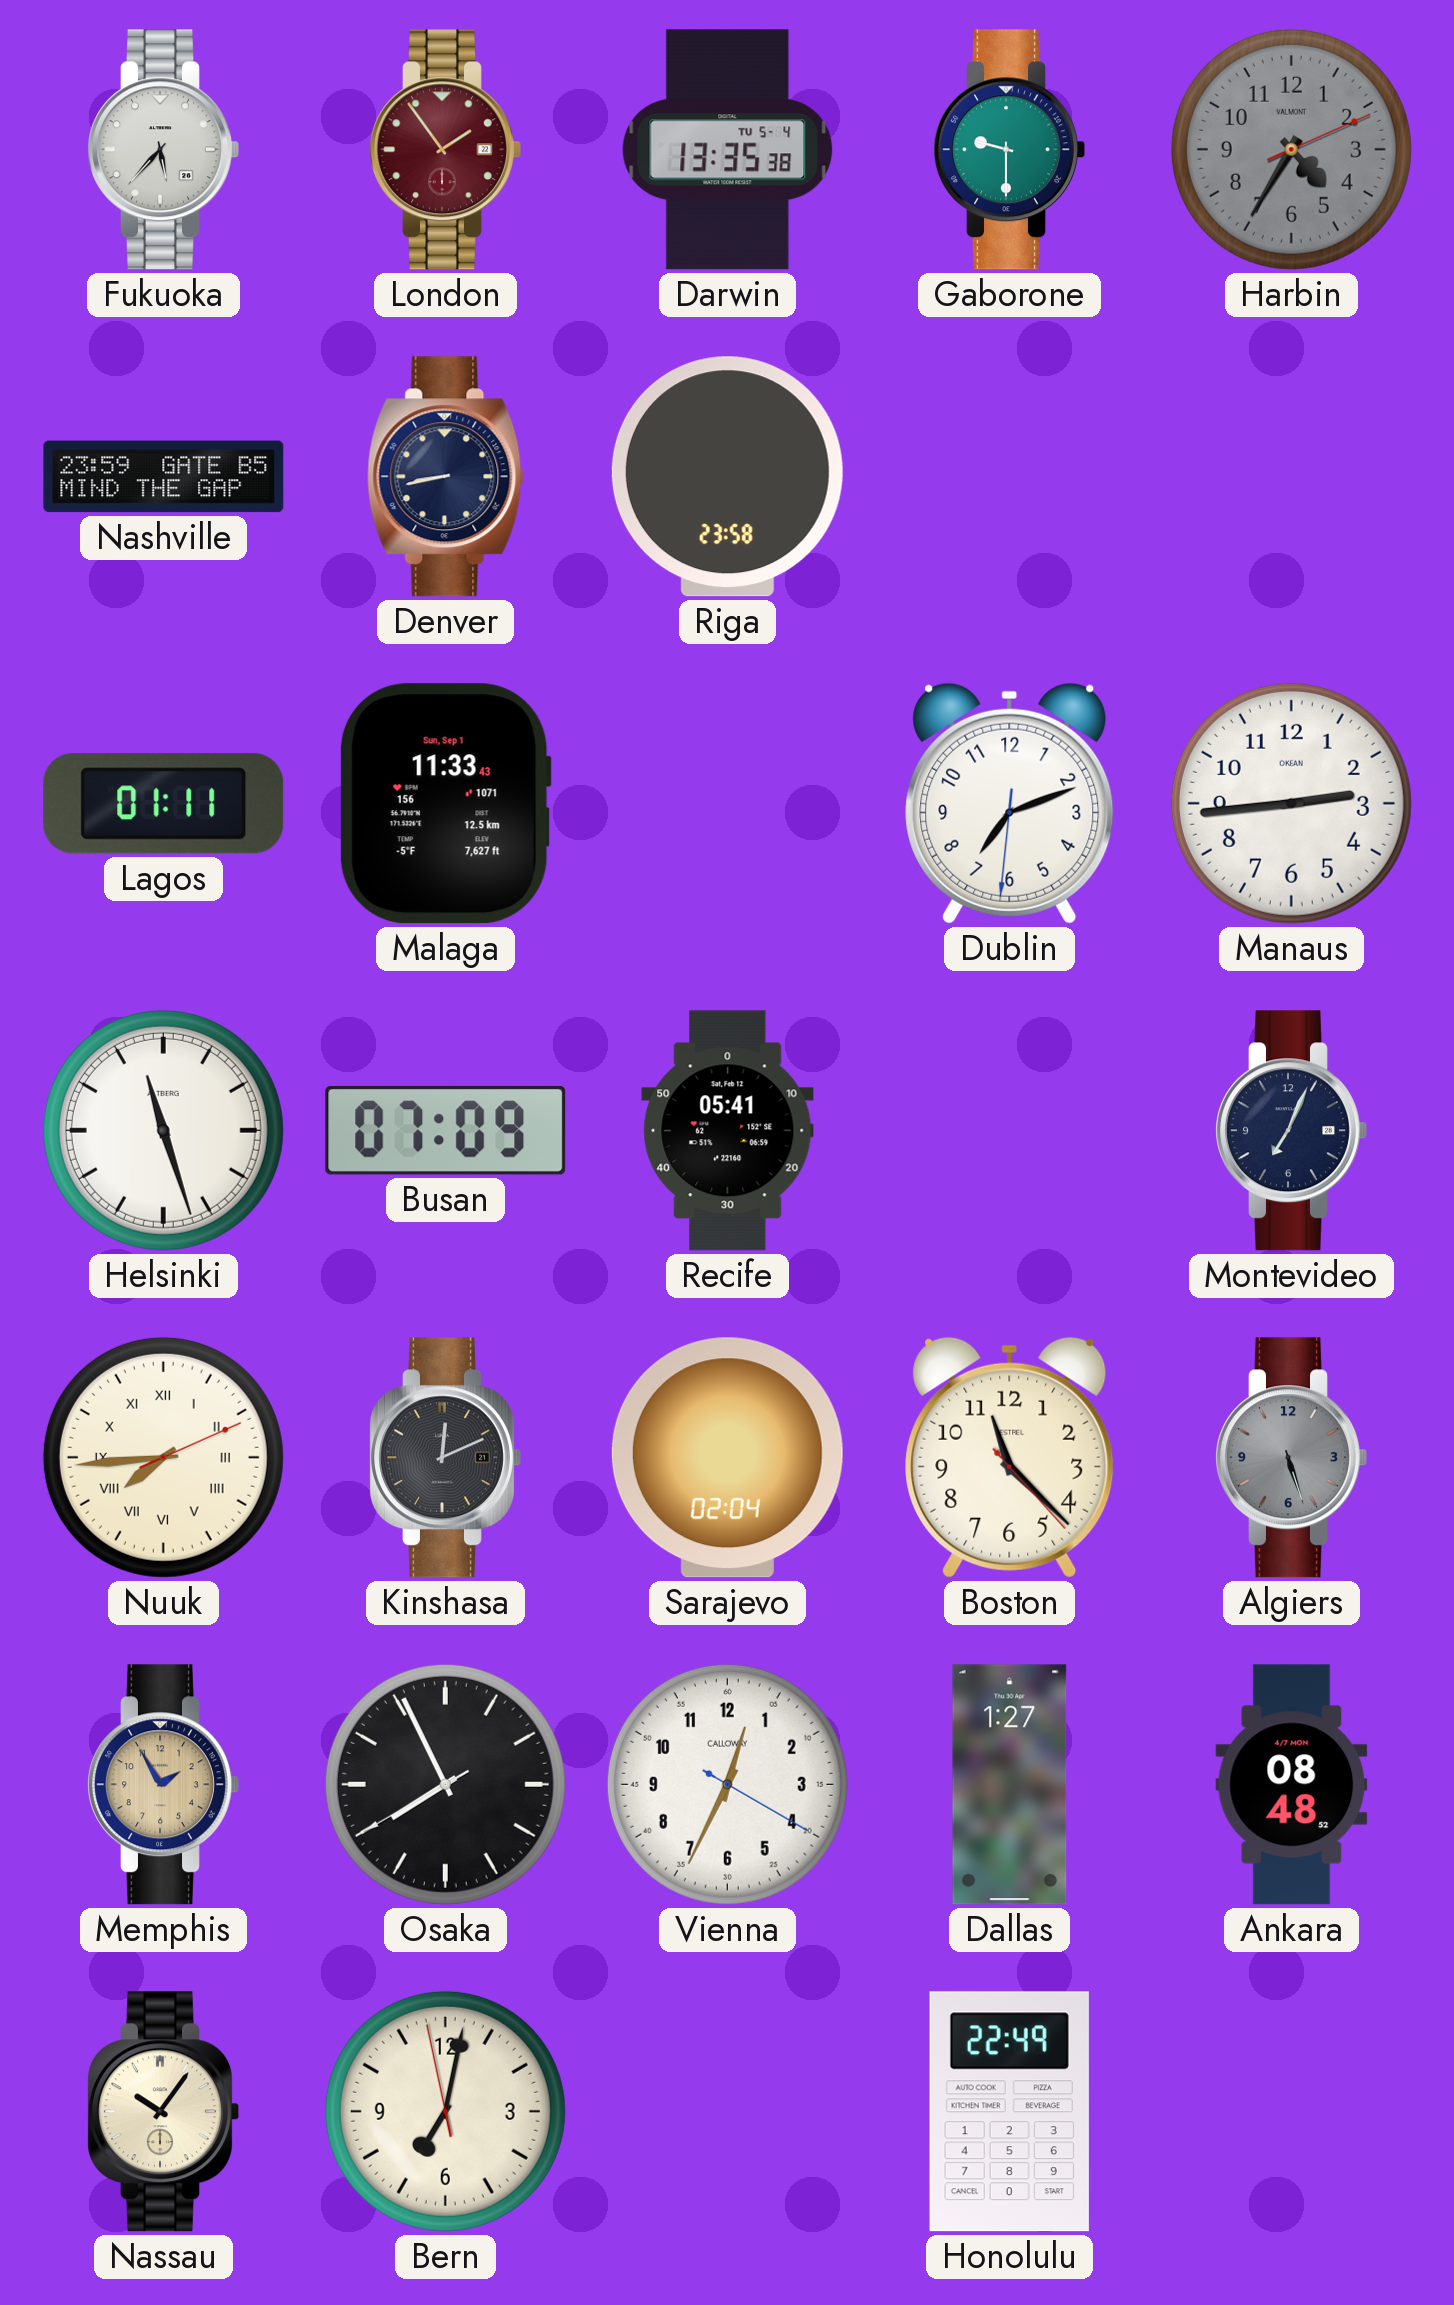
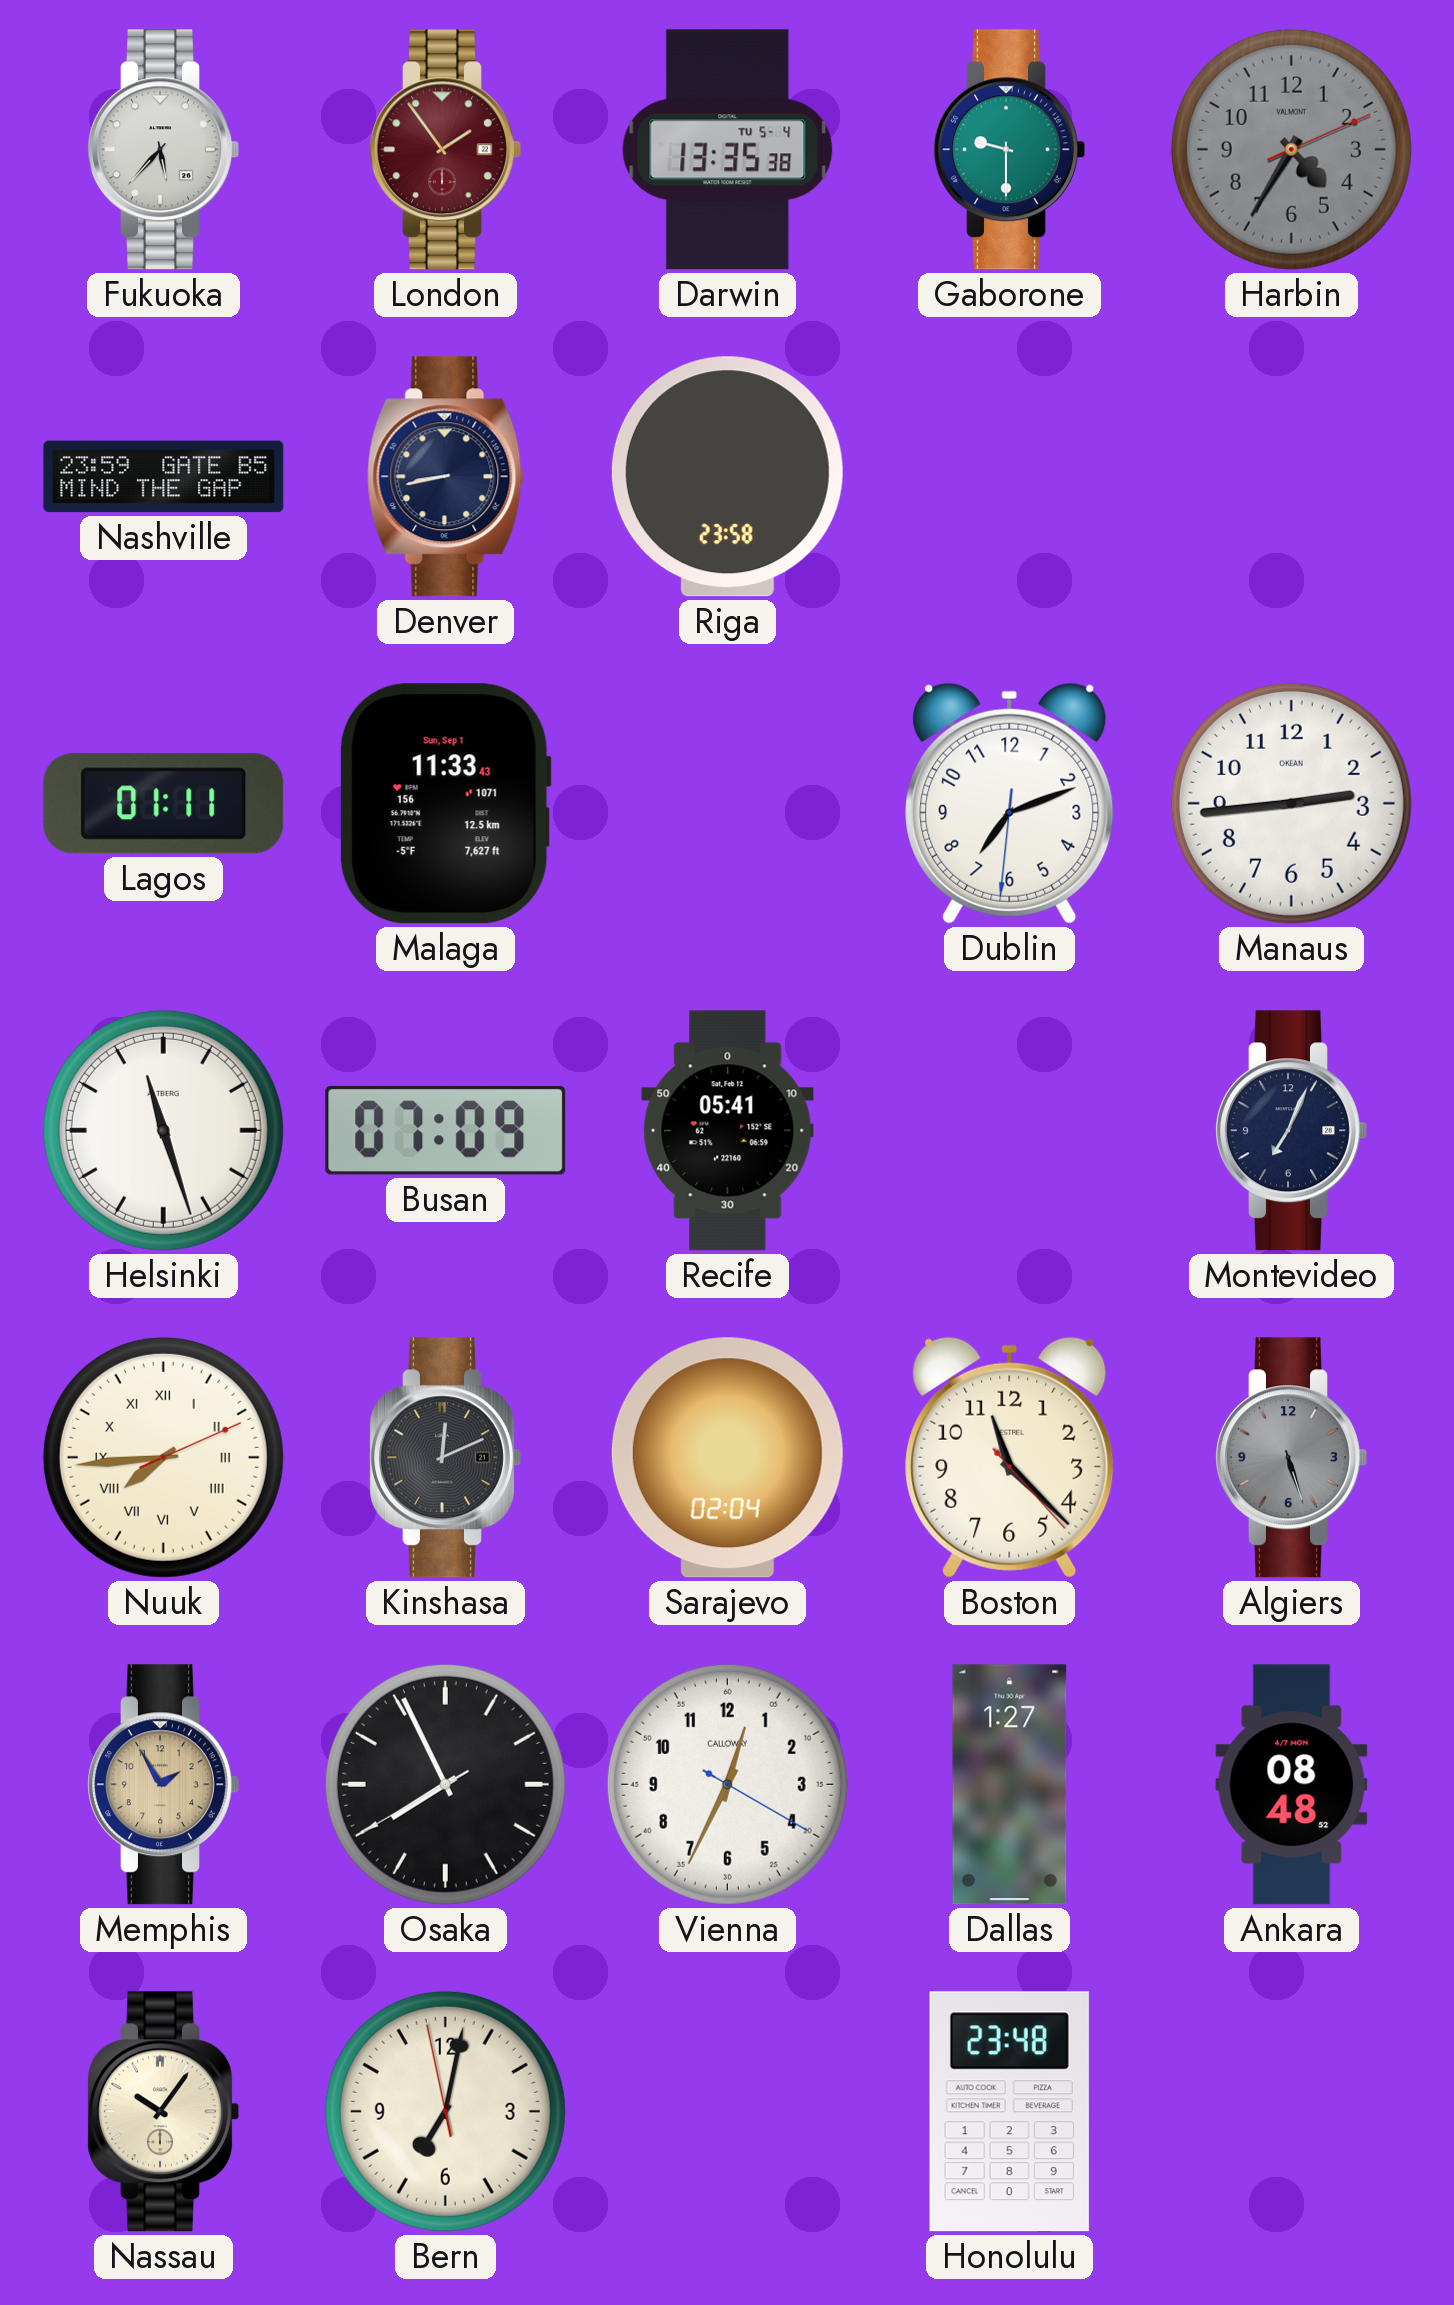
Honolulu: 22:49 -> 23:48 (1009, 2112)
